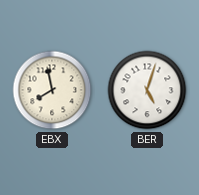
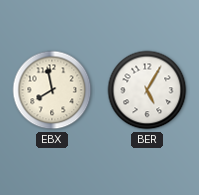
BER: 5:03 -> 5:05 (147, 90)
